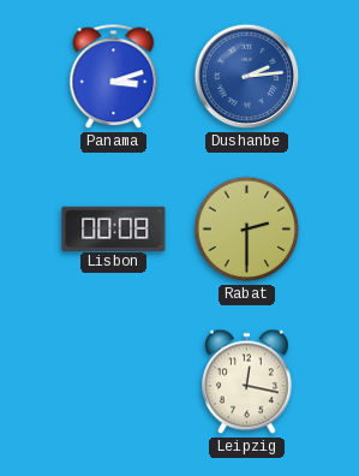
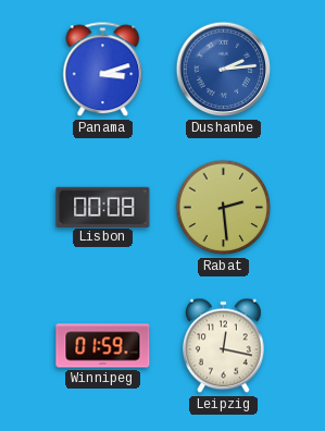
Rabat: 2:30 -> 2:29 (224, 208)
Winnipeg: none -> 01:59 (103, 346)
